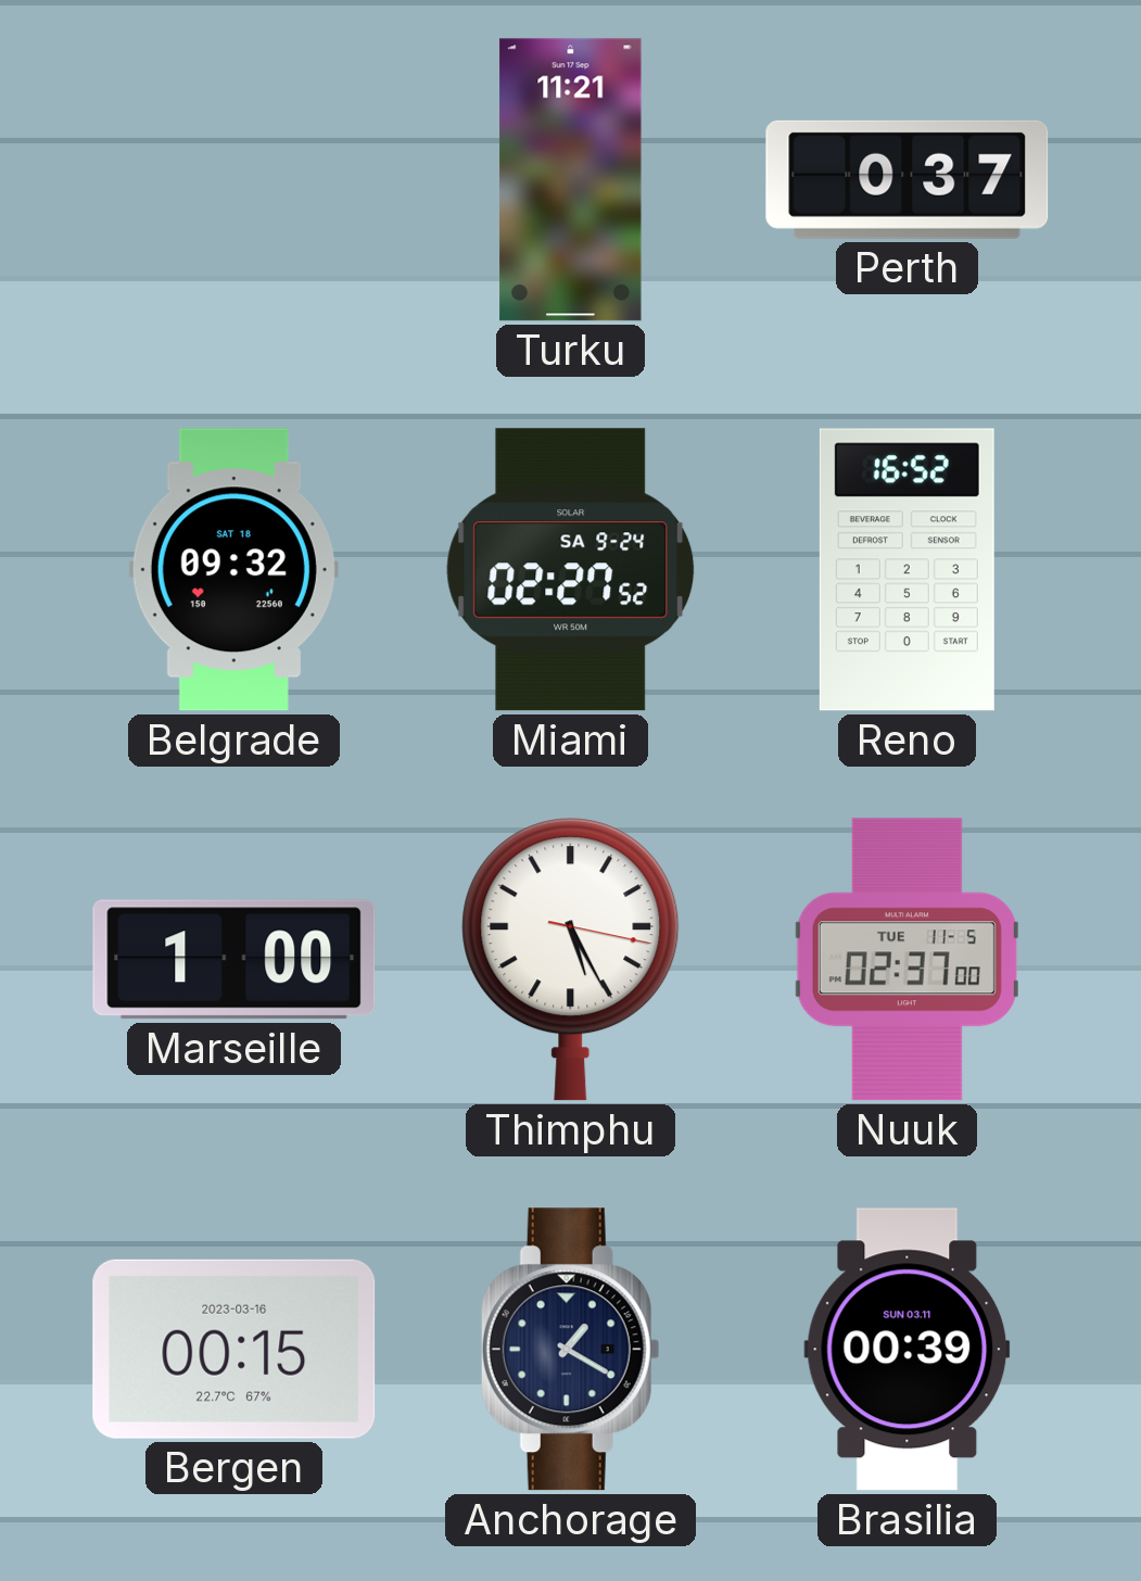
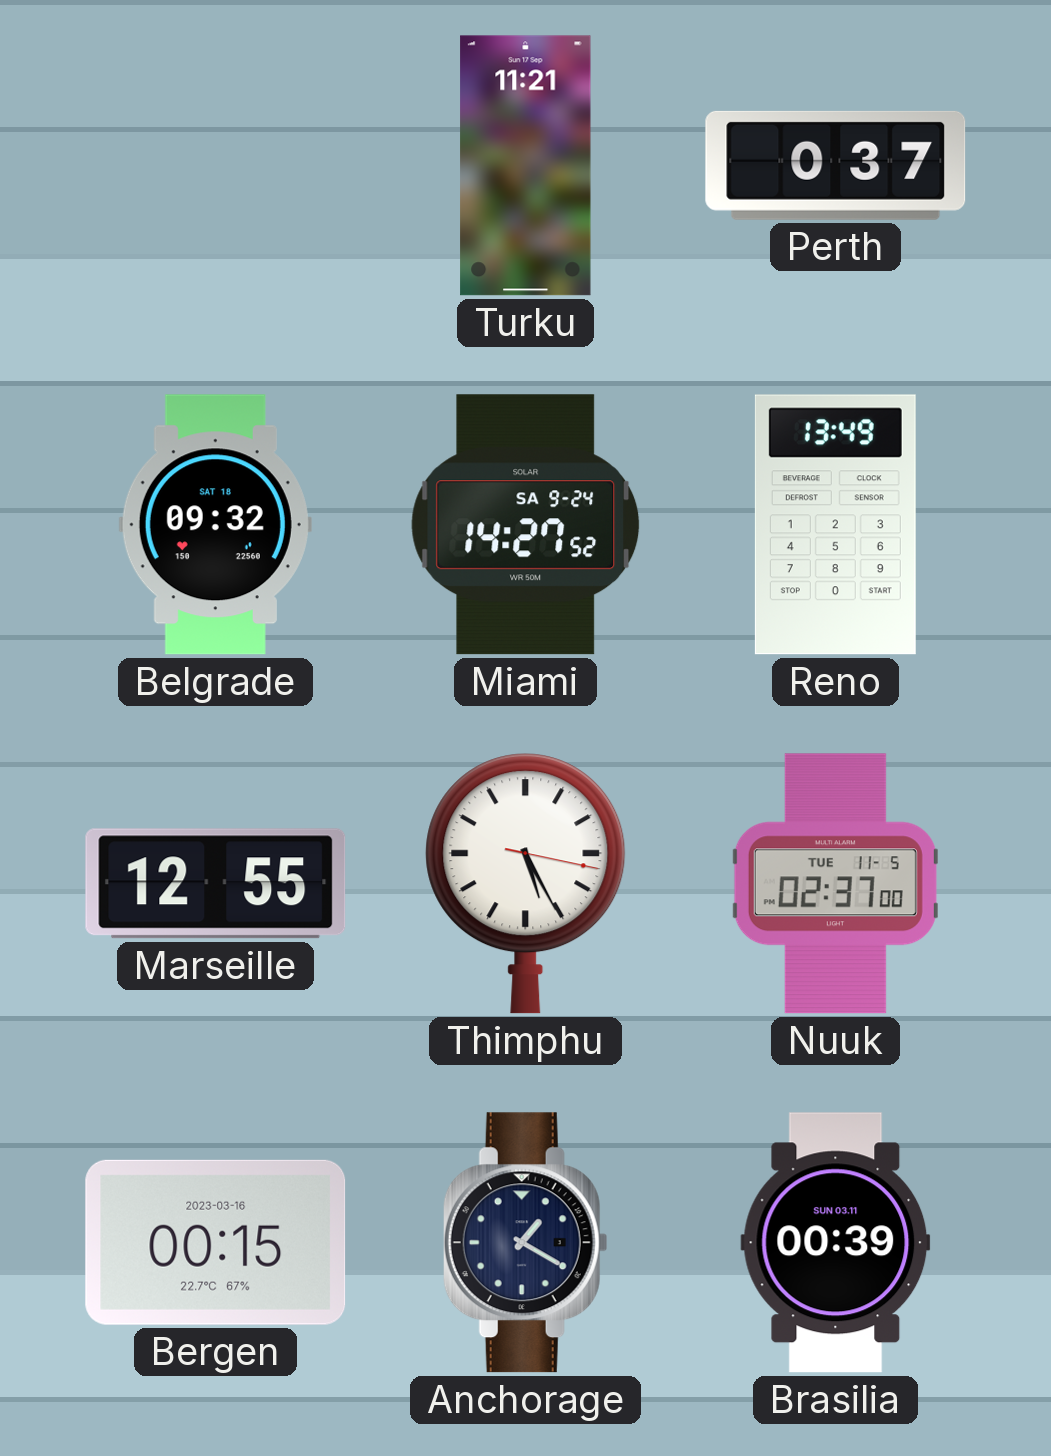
Miami: 02:27 -> 14:27 (526, 525)
Reno: 16:52 -> 13:49 (835, 525)
Marseille: 1:00 -> 12:55 (216, 884)
